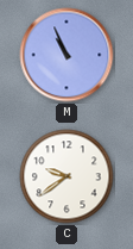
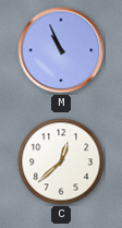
C: 9:39 -> 12:38 (61, 161)
